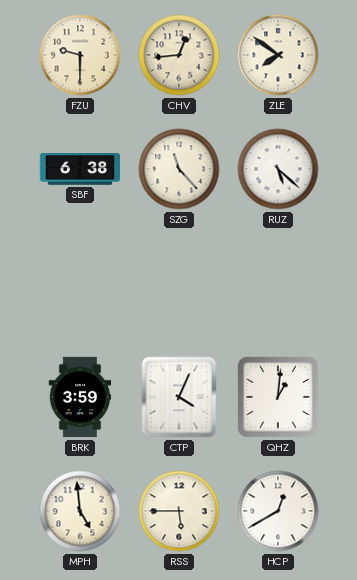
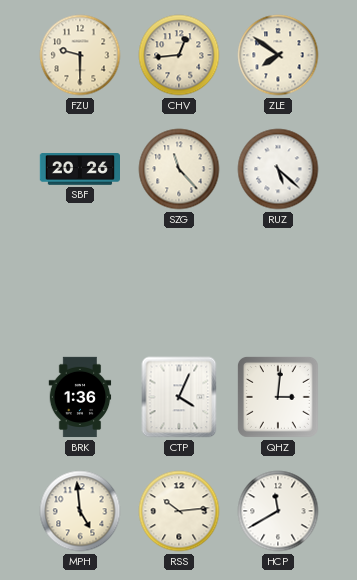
SBF: 6:38 -> 20:26 (79, 169)
BRK: 3:59 -> 1:36 (80, 397)
QHZ: 1:01 -> 3:01 (278, 397)
RSS: 5:45 -> 10:14 (179, 511)
HCP: 12:40 -> 11:40 (278, 511)
